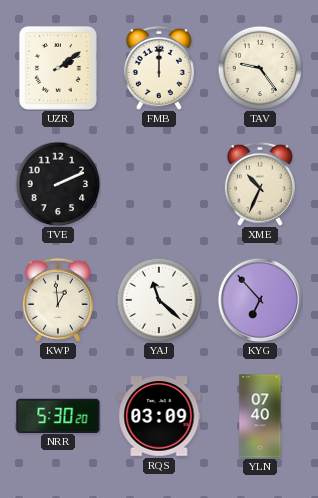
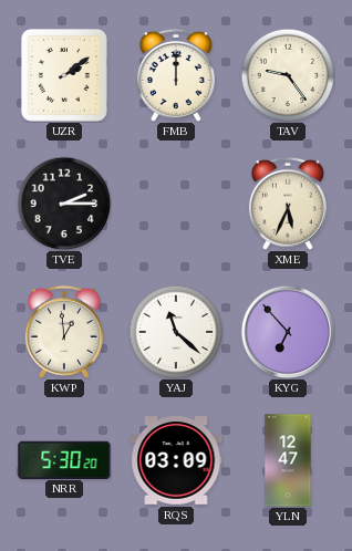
TVE: 2:11 -> 2:15 (64, 204)
XME: 10:34 -> 5:34 (288, 204)
YLN: 07:40 -> 12:47 (288, 460)
